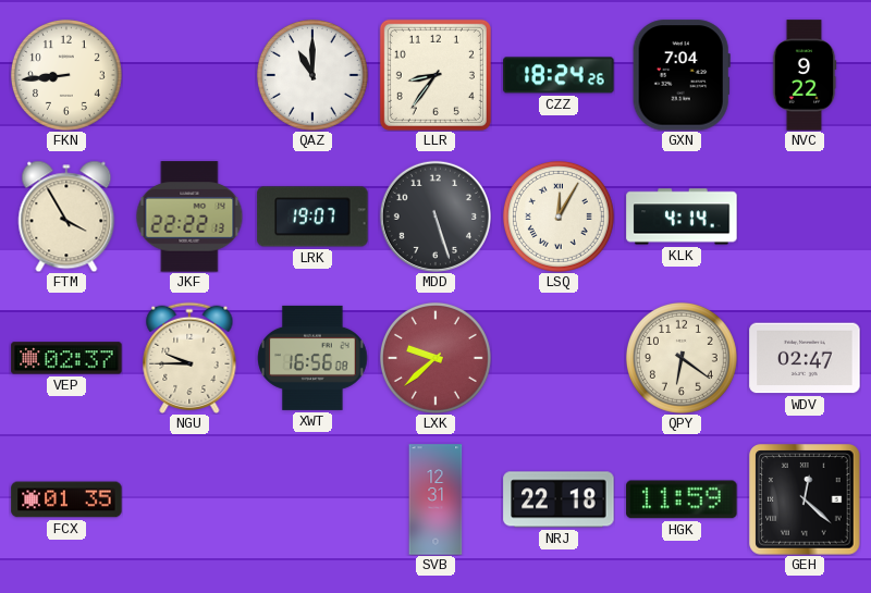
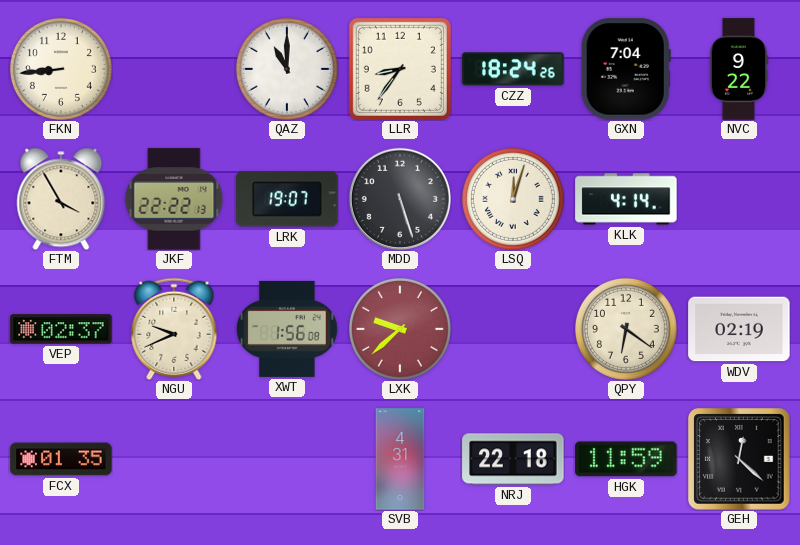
LSQ: 12:05 -> 12:03 (513, 199)
NGU: 9:45 -> 9:41 (174, 329)
XWT: 16:56 -> 1:56 (287, 329)
WDV: 02:47 -> 02:19 (739, 329)
SVB: 12:31 -> 4:31 (400, 459)
